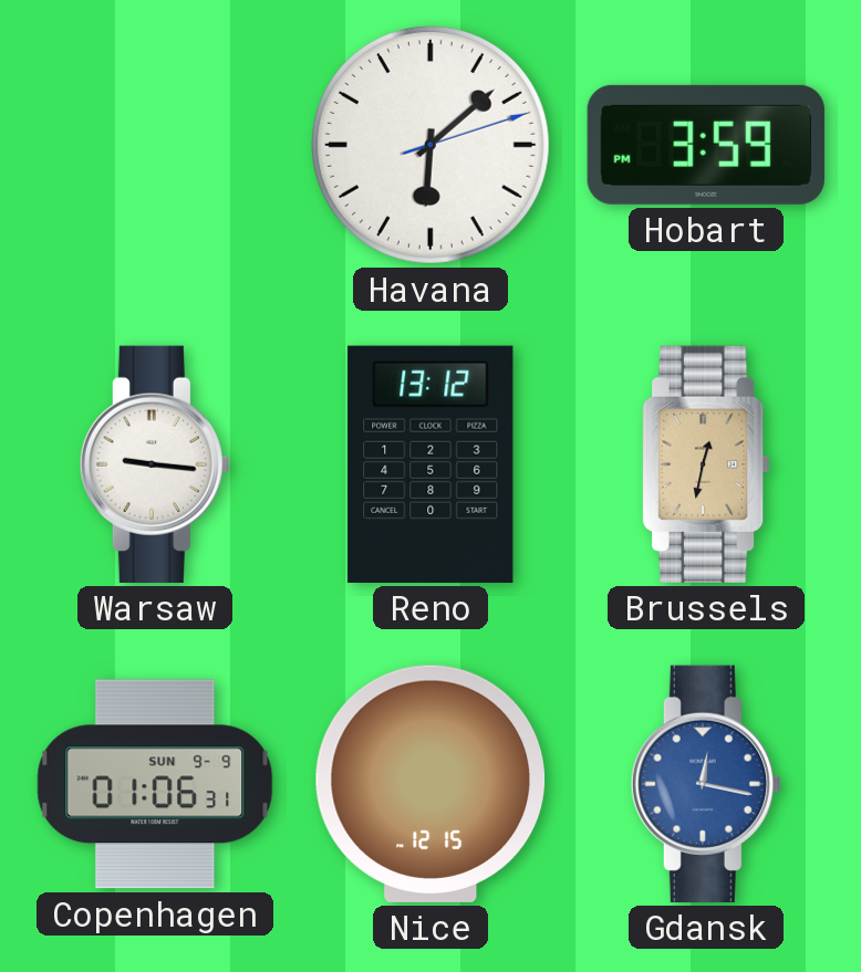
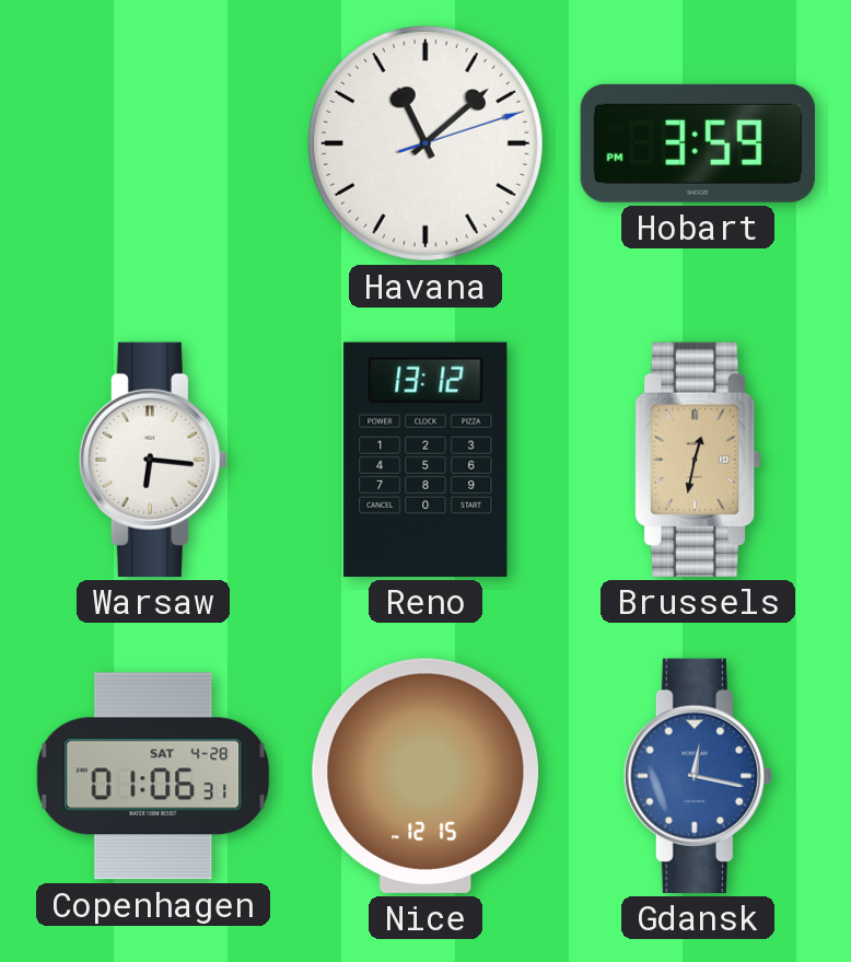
Havana: 6:08 -> 11:08 (425, 143)
Warsaw: 9:16 -> 6:16 (153, 460)
Copenhagen date: SUN 9-9 -> SAT 4-28 (153, 776)
